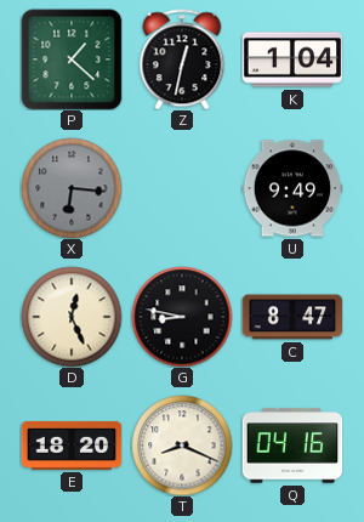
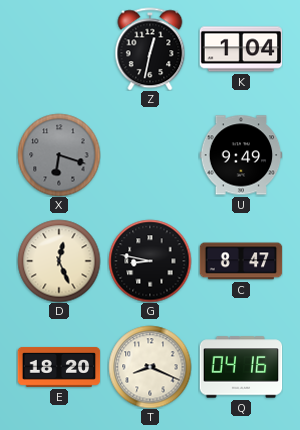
P: 1:22 -> none (72, 59)
X: 6:16 -> 6:18 (59, 155)
